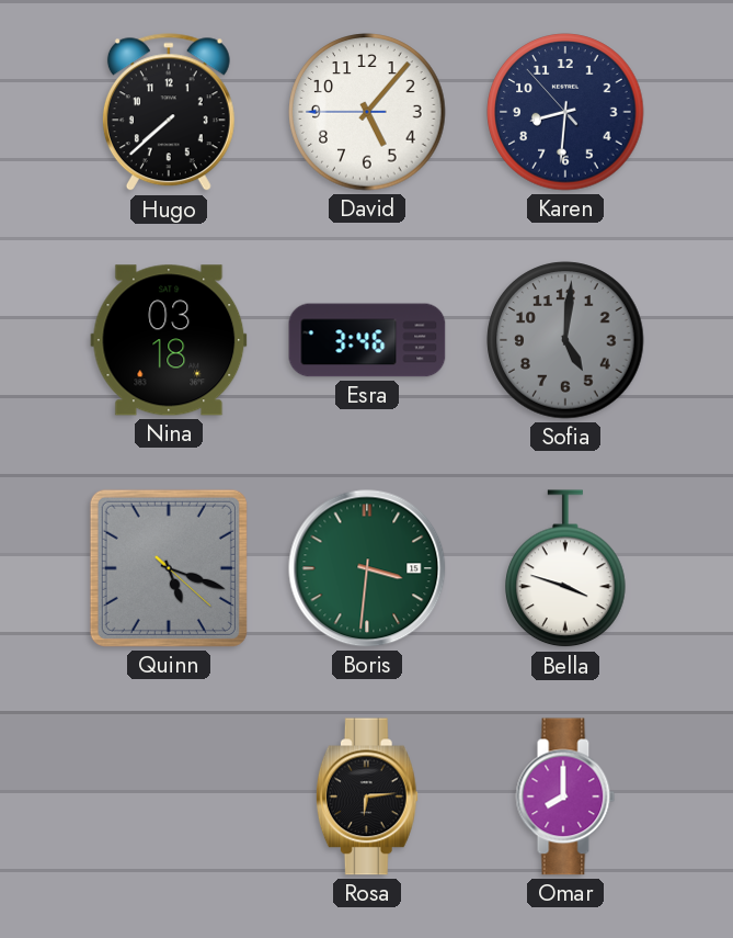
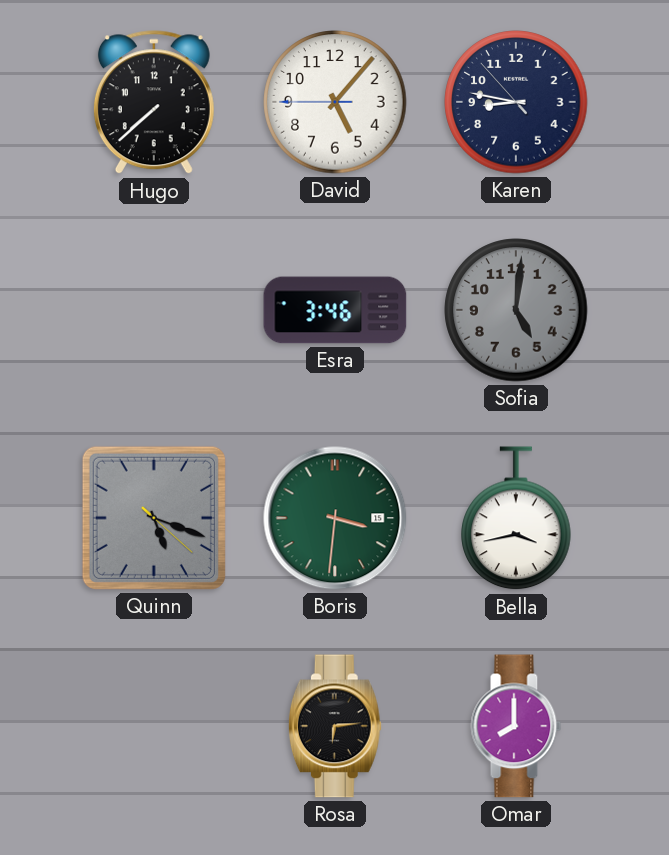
Karen: 8:30 -> 8:46 (516, 102)
Nina: 03:18 -> none (169, 340)
Bella: 3:48 -> 3:43 (516, 519)
